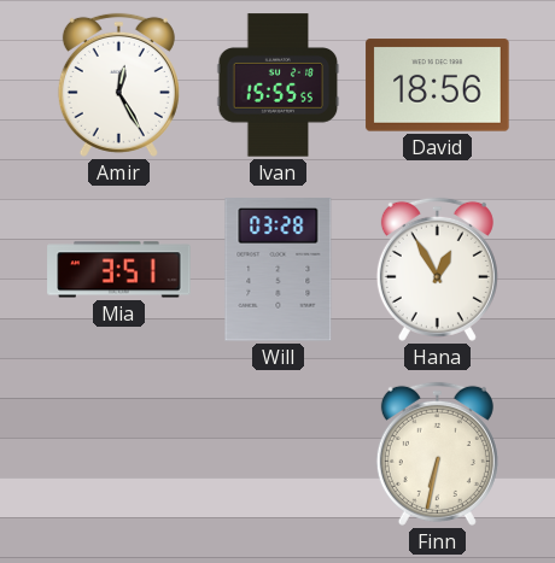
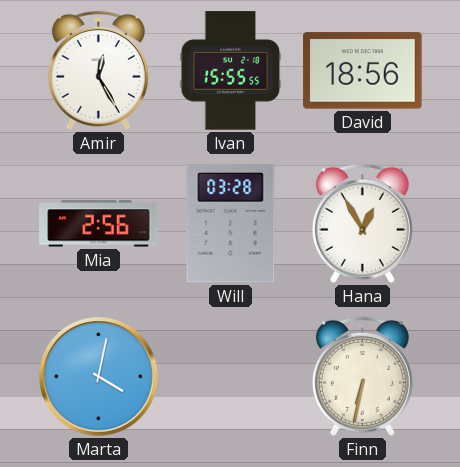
Mia: 3:51 -> 2:56 (99, 224)
Marta: none -> 4:02 (99, 377)
